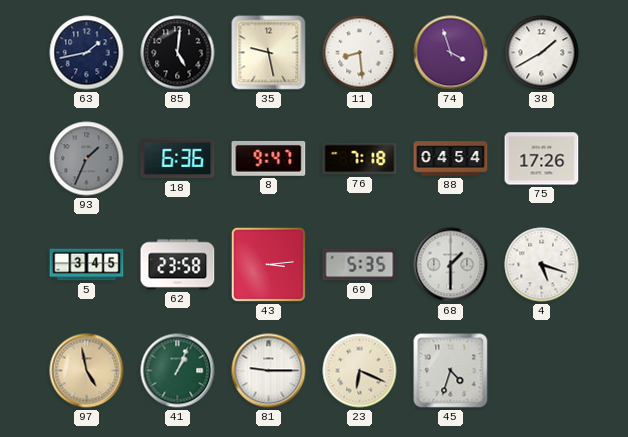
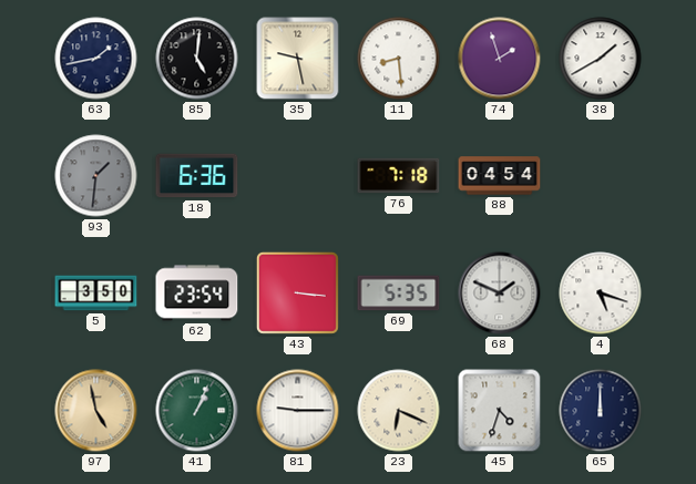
74: 3:57 -> 1:57 (500, 59)
93: 1:34 -> 1:31 (96, 176)
8: 9:47 -> none (269, 158)
75: 17:26 -> none (542, 159)
5: 3:45 -> 3:50 (96, 294)
62: 23:58 -> 23:54 (197, 294)
43: 3:14 -> 3:16 (297, 292)
68: 1:30 -> 1:49 (500, 294)
65: none -> 12:00 (601, 411)
